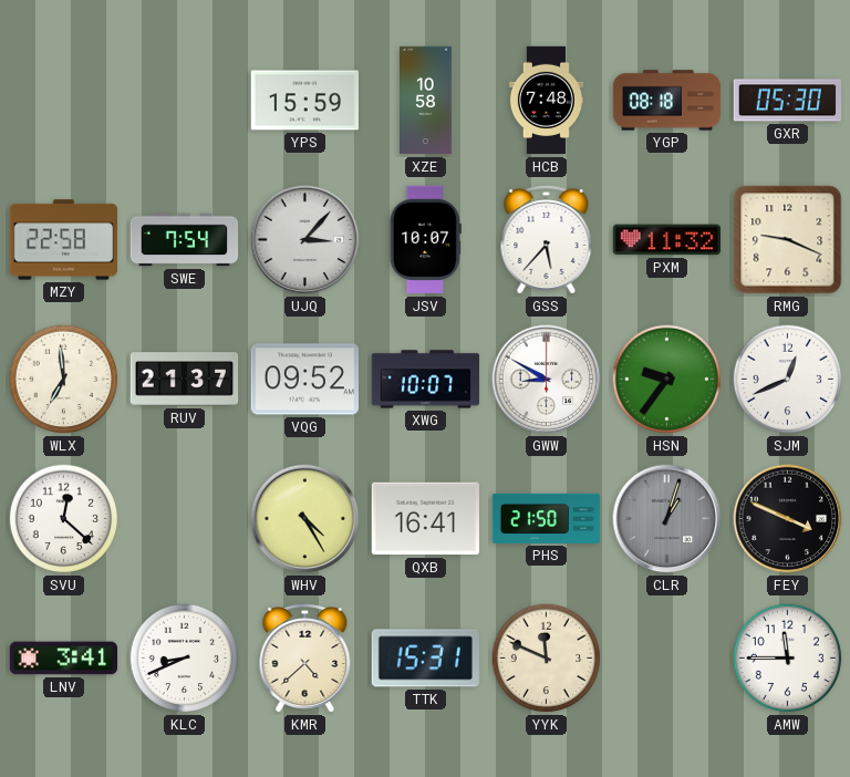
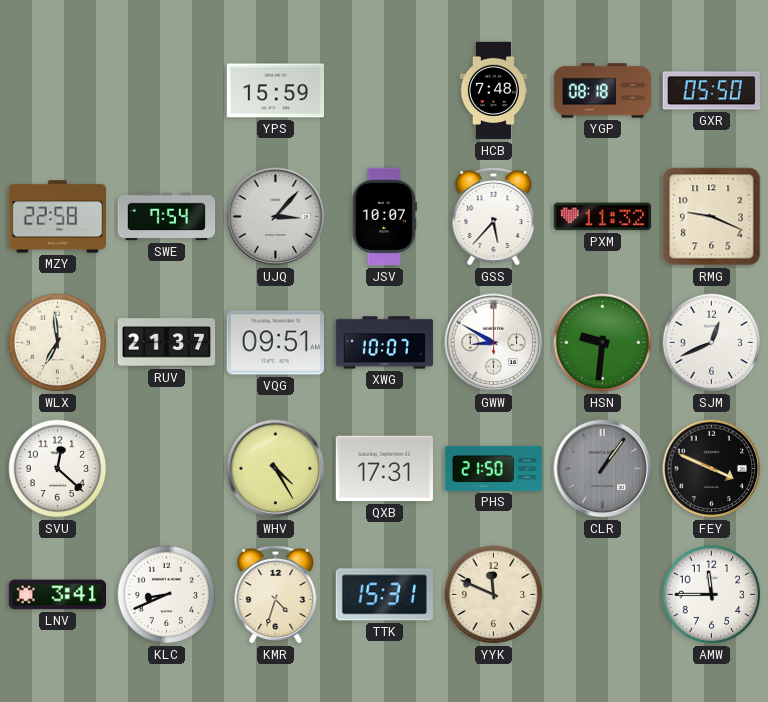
XZE: 10:58 -> none (426, 101)
GXR: 05:30 -> 05:50 (712, 91)
VQG: 09:52 -> 09:51 (275, 343)
HSN: 9:36 -> 9:31 (603, 343)
QXB: 16:41 -> 17:31 (384, 469)
CLR: 1:03 -> 1:06 (603, 469)
KMR: 4:38 -> 4:33 (276, 595)
